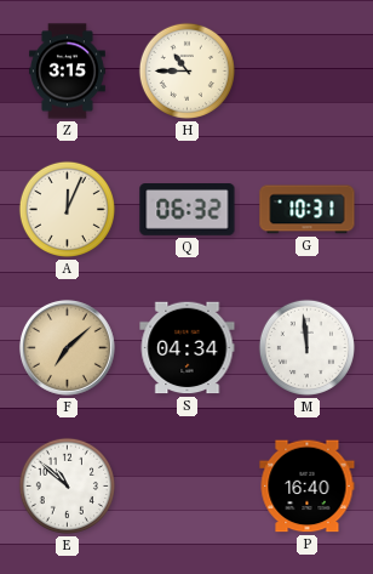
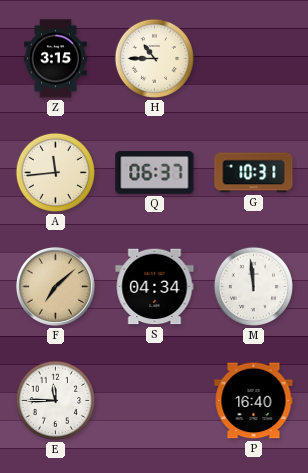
A: 12:04 -> 11:44 (55, 172)
Q: 06:32 -> 06:37 (155, 173)
E: 10:52 -> 11:45 (55, 400)
